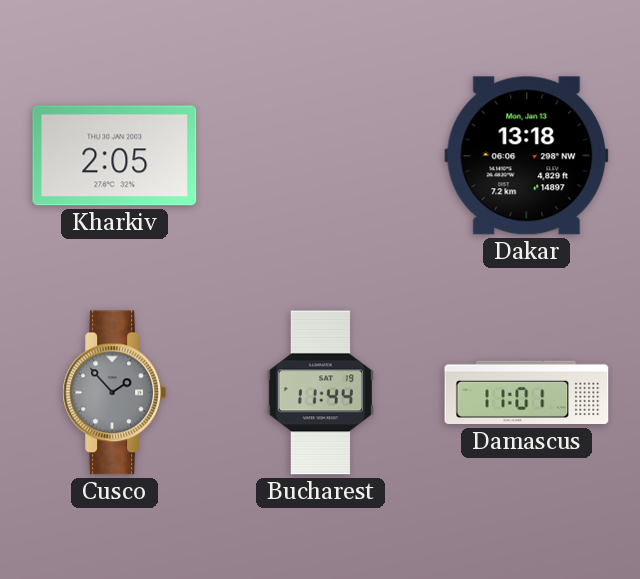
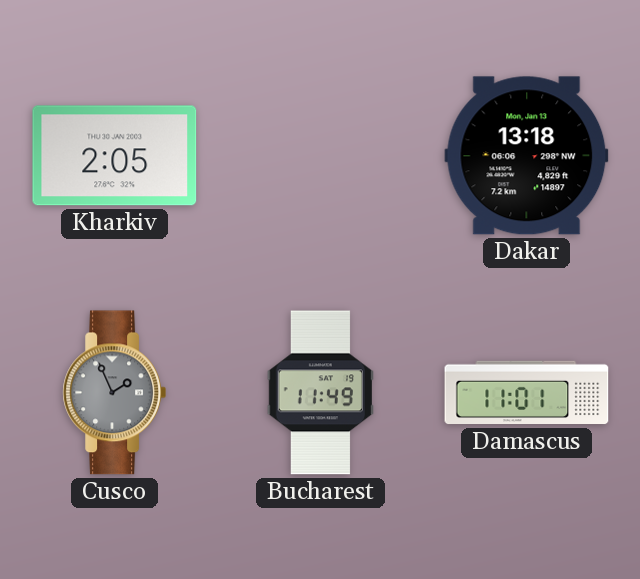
Cusco: 1:53 -> 1:56 (114, 393)
Bucharest: 11:44 -> 11:49 (320, 393)
